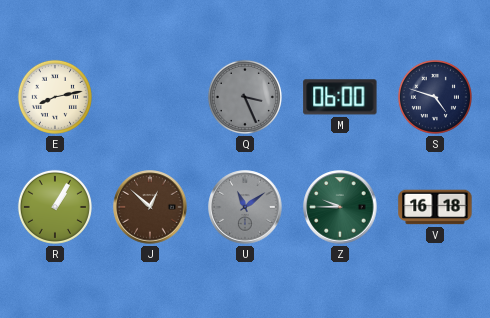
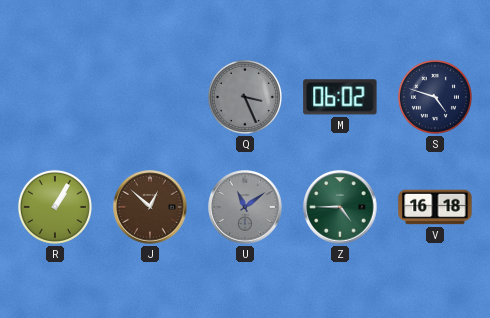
E: 8:13 -> none (55, 97)
M: 06:00 -> 06:02 (340, 97)
Z: 9:45 -> 4:45 (340, 207)
